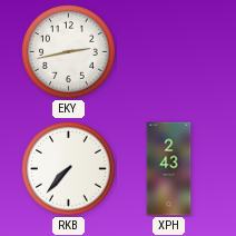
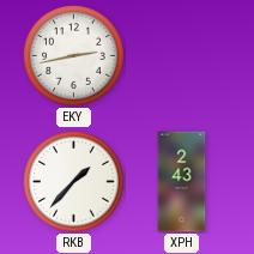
RKB: 7:37 -> 1:37 (74, 182)
